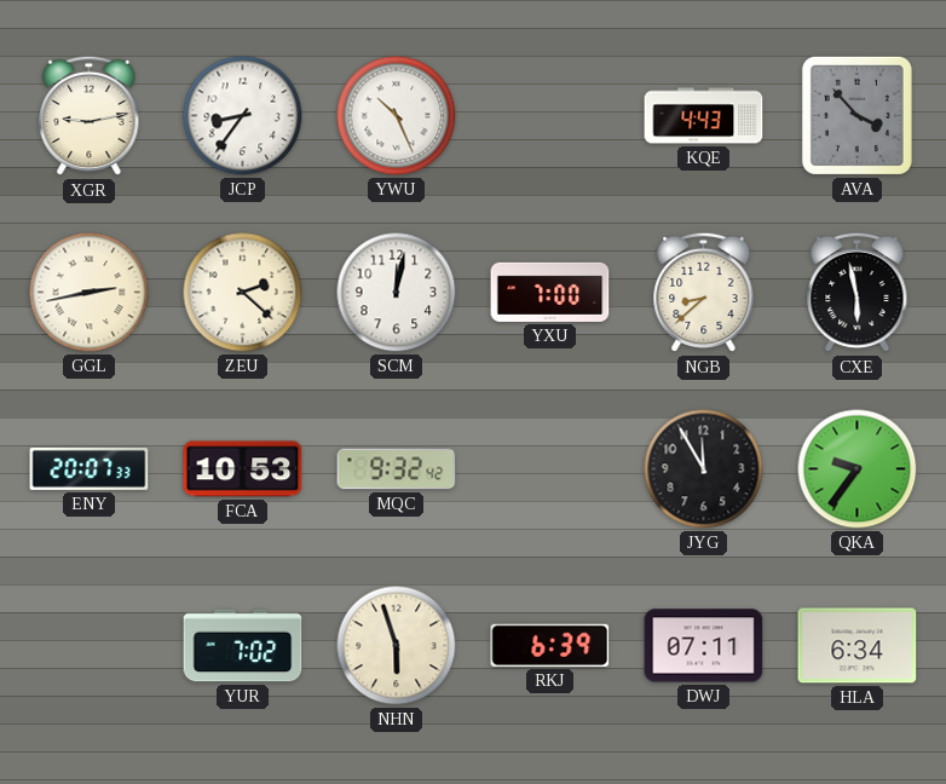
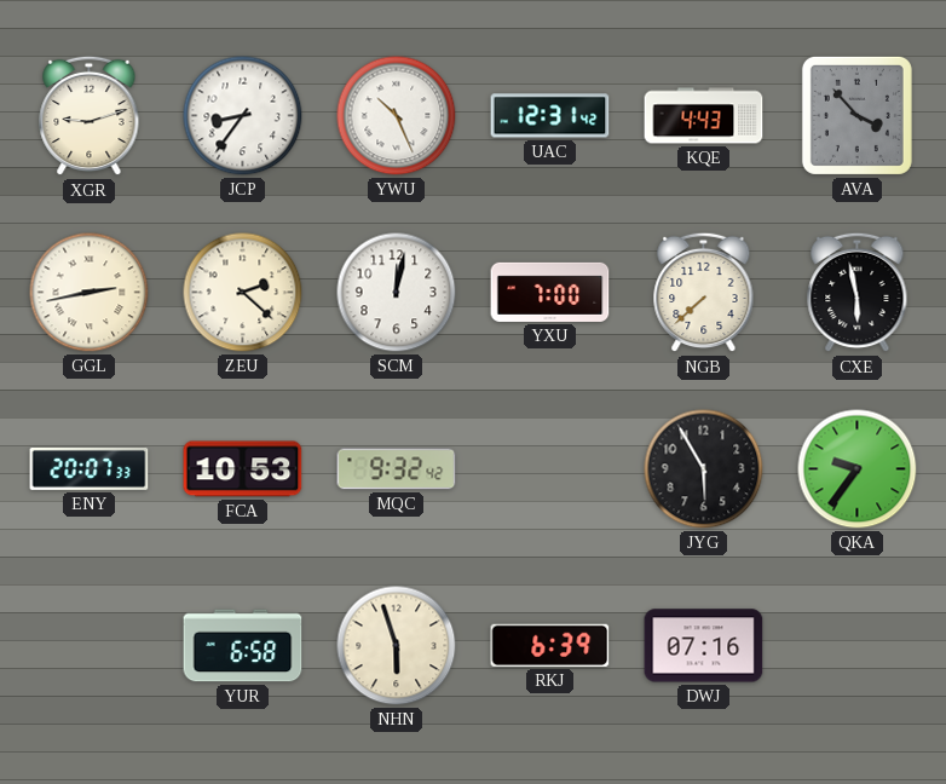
XGR: 9:13 -> 9:12 (90, 116)
UAC: none -> 12:31 (550, 116)
NGB: 8:38 -> 7:38 (704, 293)
JYG: 11:55 -> 5:55 (704, 469)
YUR: 7:02 -> 6:58 (243, 646)
DWJ: 07:11 -> 07:16 (704, 646)
HLA: 6:34 -> none (858, 646)
